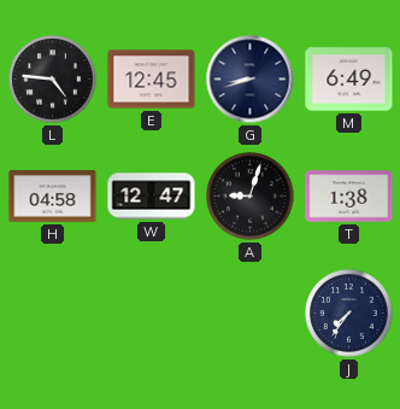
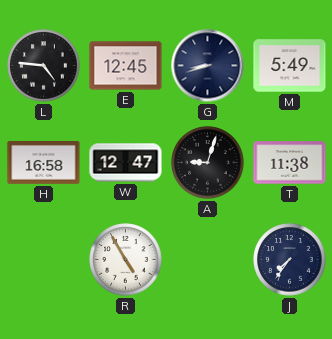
M: 6:49 -> 5:49 (290, 66)
H: 04:58 -> 16:58 (44, 163)
T: 1:38 -> 11:38 (290, 163)
R: none -> 4:55 (126, 260)
